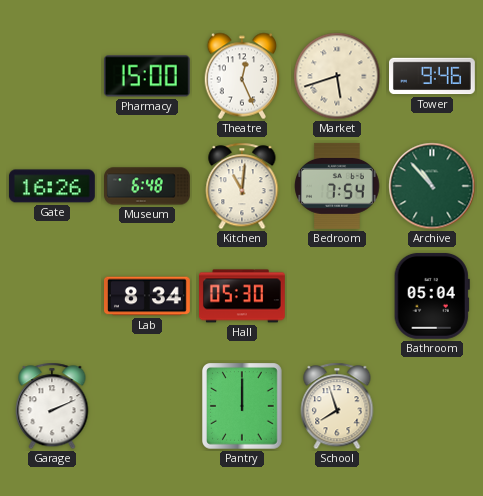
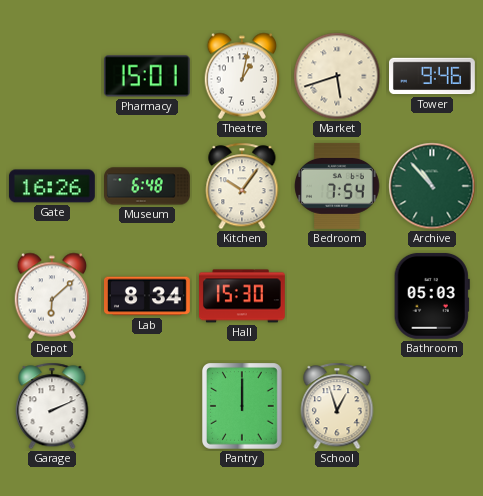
Pharmacy: 15:00 -> 15:01 (147, 76)
Theatre: 12:26 -> 1:02 (242, 76)
Kitchen: 11:01 -> 10:06 (242, 186)
Depot: none -> 6:08 (52, 296)
Hall: 05:30 -> 15:30 (243, 296)
Bathroom: 05:04 -> 05:03 (432, 296)
School: 7:57 -> 12:57 (337, 406)
